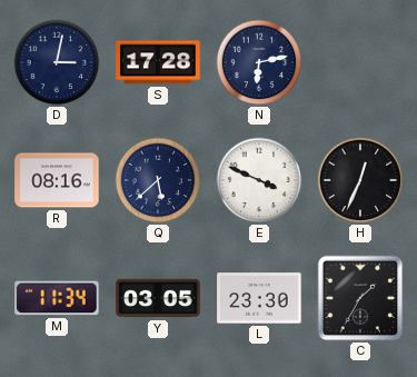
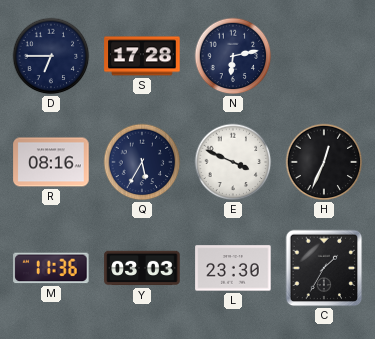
D: 3:02 -> 6:45 (51, 56)
Q: 5:38 -> 5:35 (142, 162)
M: 11:34 -> 11:36 (51, 268)
Y: 03:05 -> 03:03 (142, 268)
